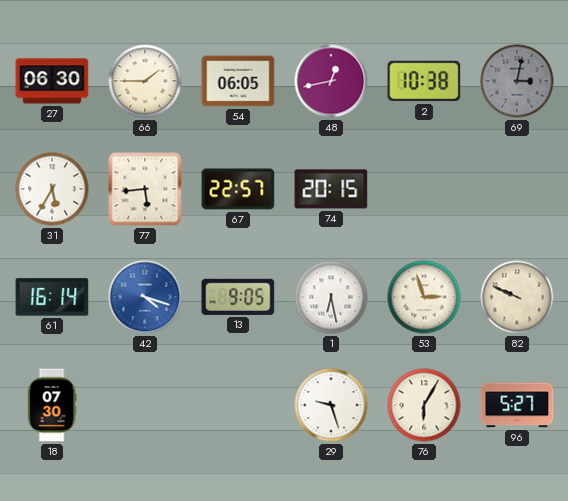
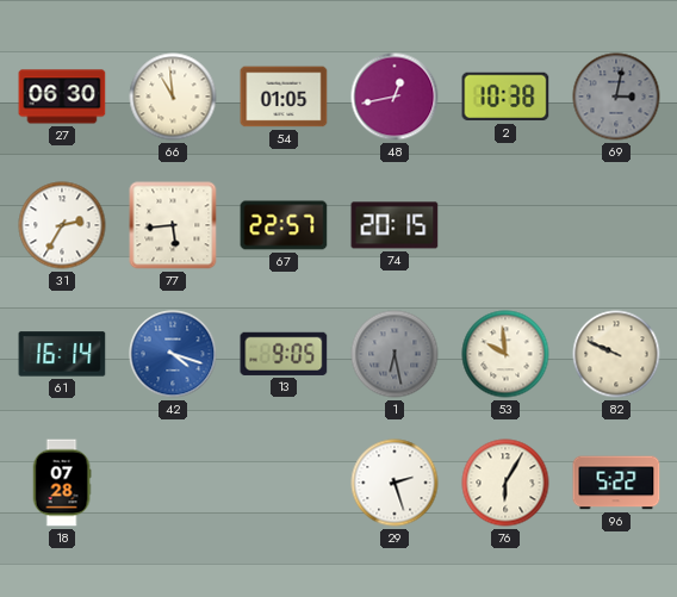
66: 1:45 -> 10:59 (173, 97)
54: 06:05 -> 01:05 (284, 97)
31: 5:35 -> 2:35 (62, 225)
1 dial: white -> grey (395, 354)
53: 2:57 -> 9:59 (505, 354)
18: 07:30 -> 07:28 (62, 483)
29: 9:27 -> 2:27 (395, 483)
96: 5:27 -> 5:22 (616, 483)
